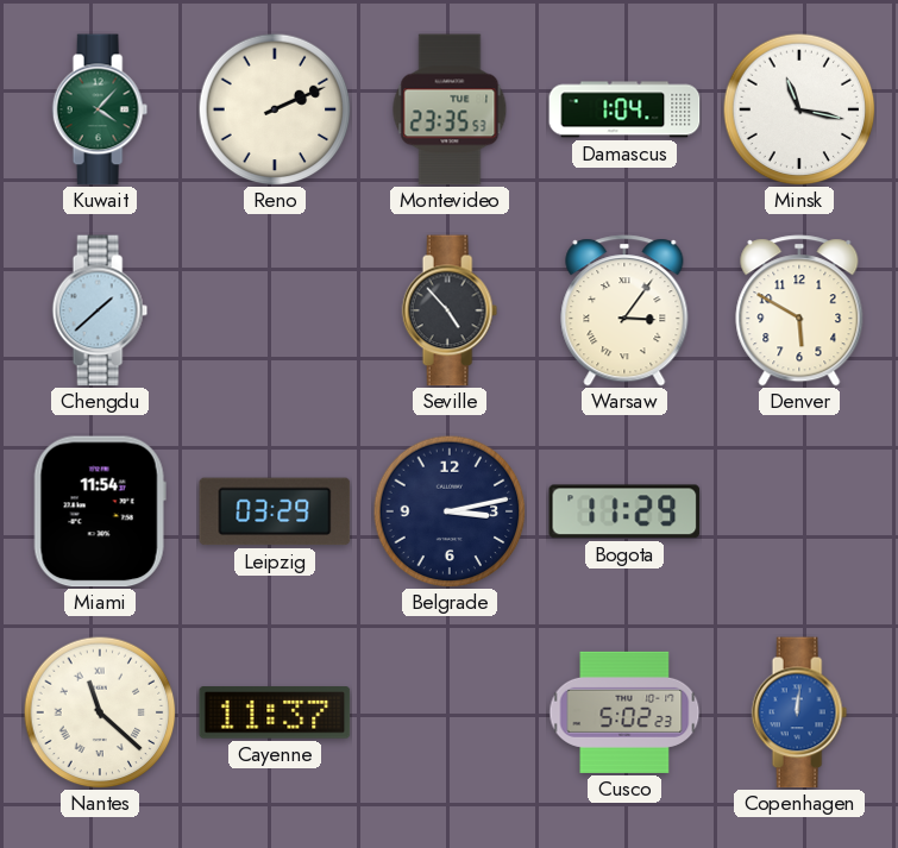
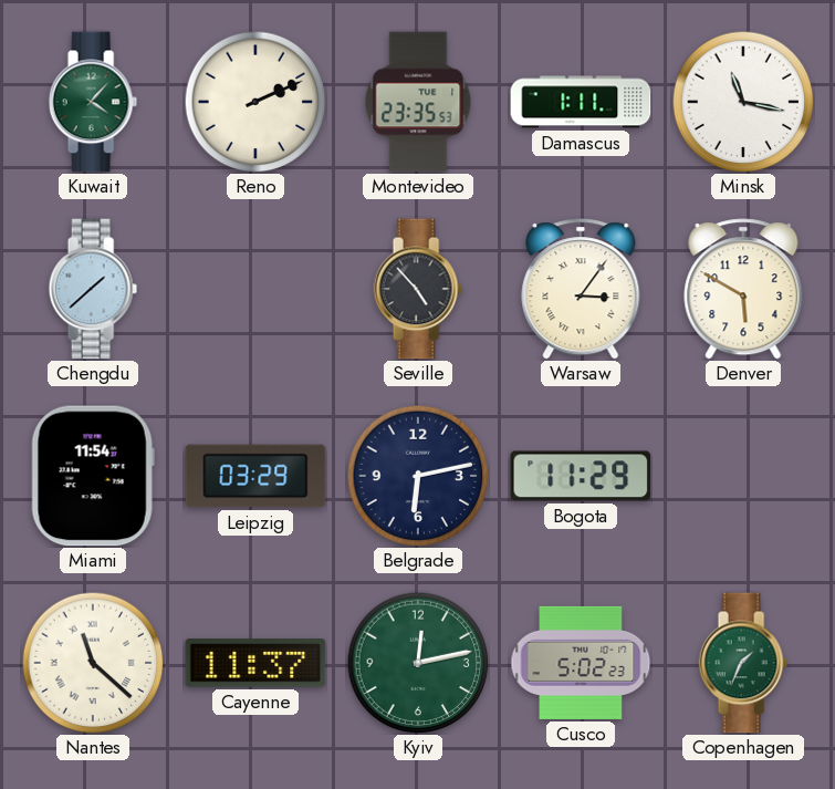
Damascus: 1:04 -> 1:11 (581, 102)
Belgrade: 3:13 -> 6:13 (418, 476)
Kyiv: none -> 12:13 (418, 663)
Copenhagen: 12:01 -> 1:34 (743, 663)
Copenhagen dial: blue -> green (743, 663)
